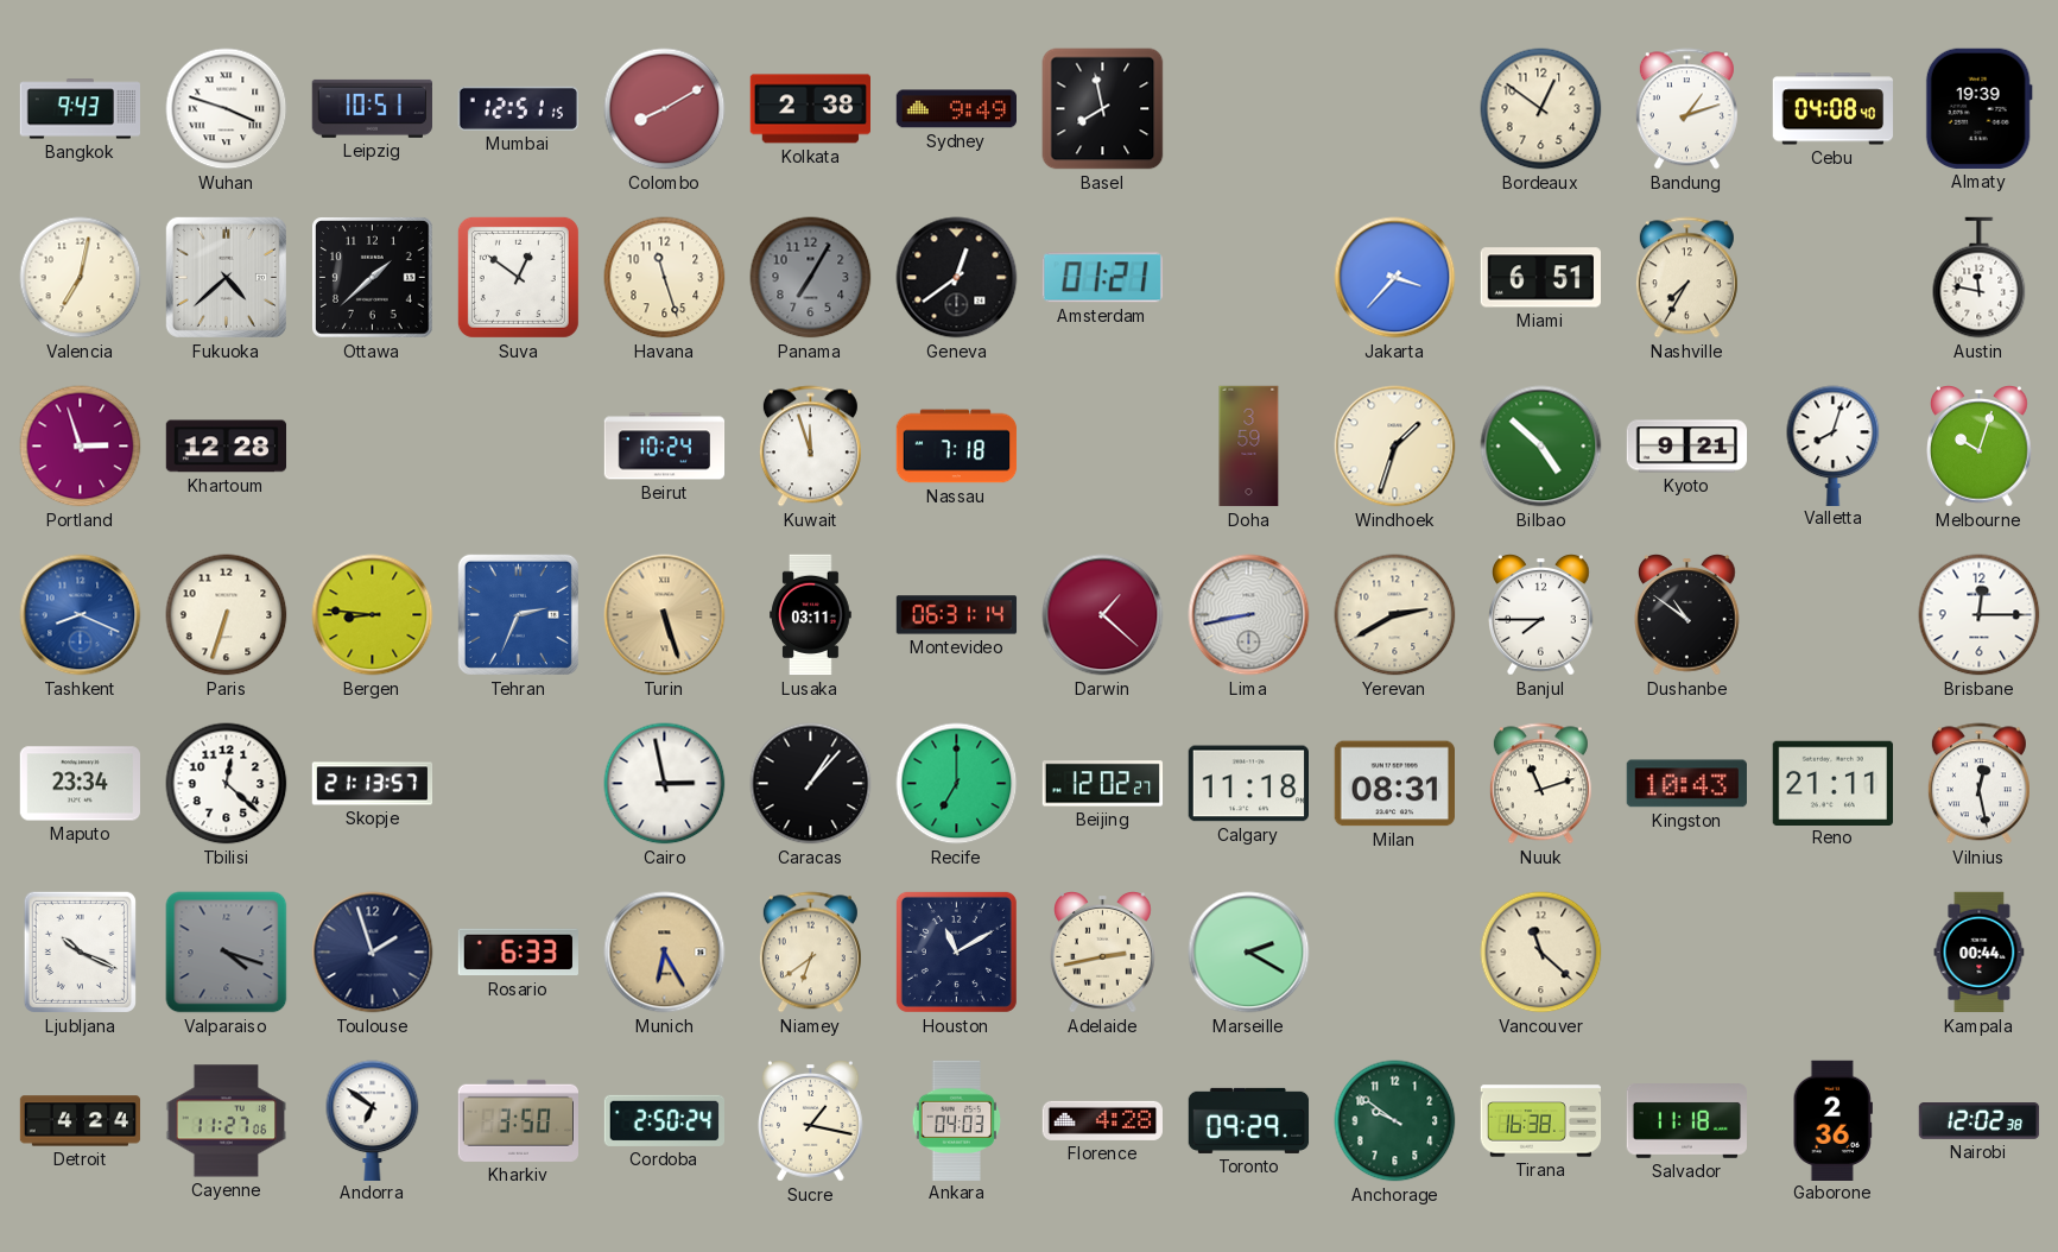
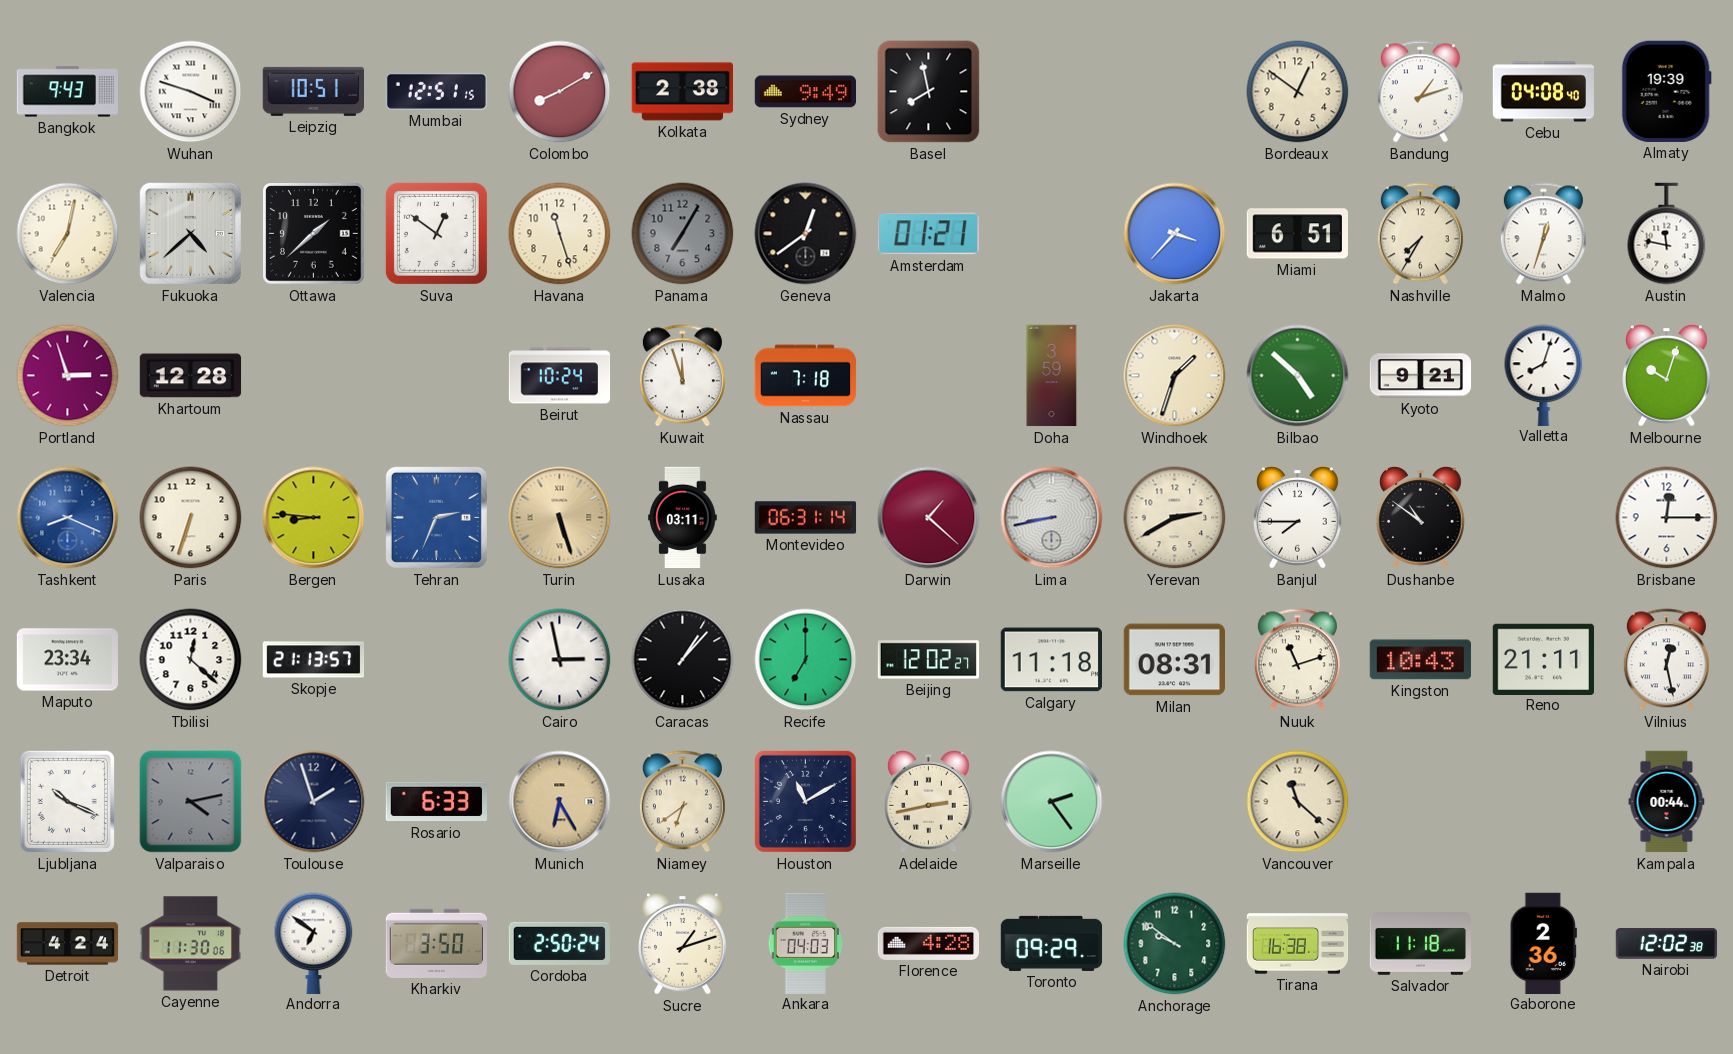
Malmo: none -> 12:33 (1543, 234)
Valparaiso: 4:18 -> 4:13 (191, 802)
Marseille: 2:20 -> 2:24 (1052, 802)
Cayenne: 11:27 -> 11:30 (190, 944)
Sucre: 1:17 -> 1:12 (683, 944)
